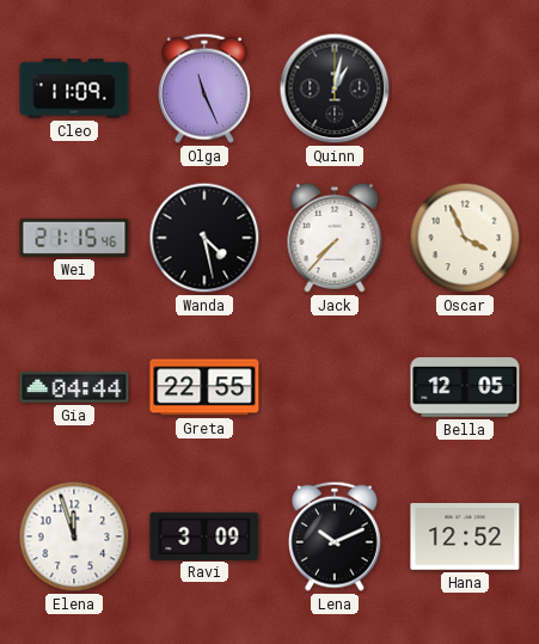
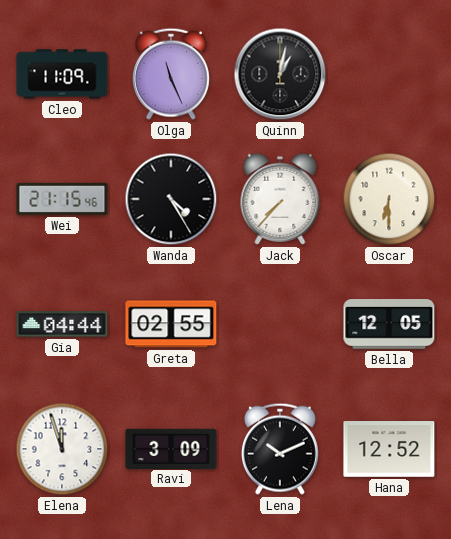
Wanda: 4:28 -> 4:25 (171, 199)
Oscar: 3:56 -> 6:30 (389, 199)
Greta: 22:55 -> 02:55 (171, 324)
